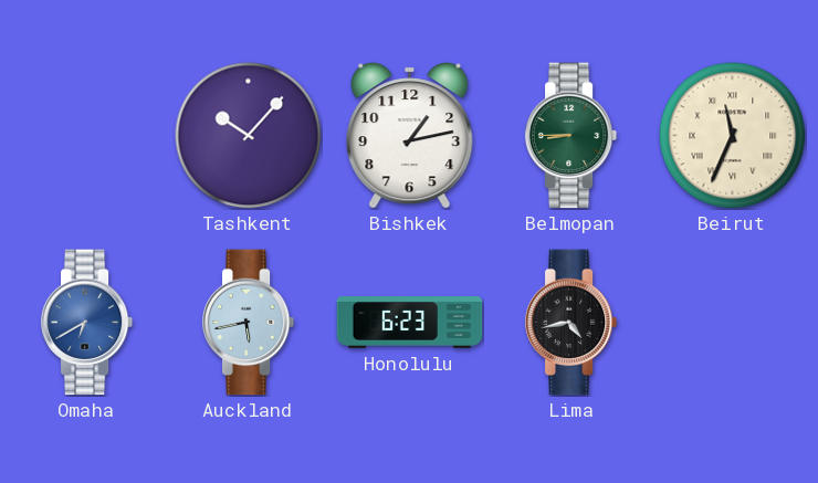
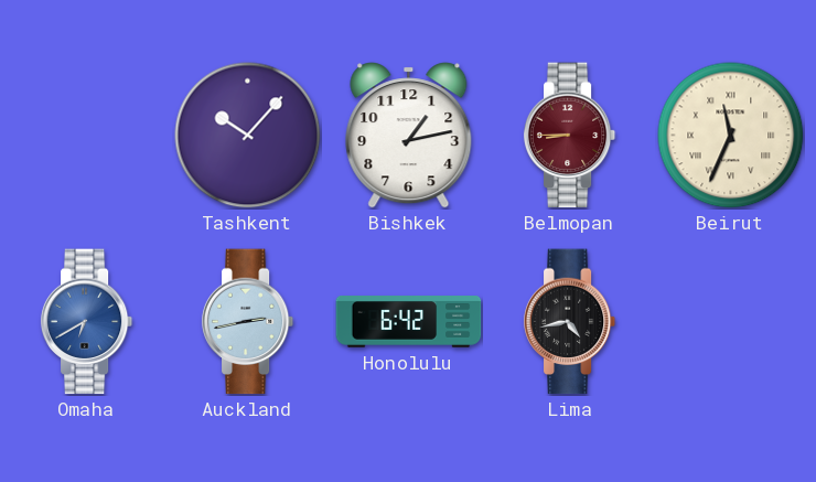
Belmopan dial: green -> burgundy (570, 136)
Auckland: 5:43 -> 2:43 (248, 322)
Honolulu: 6:23 -> 6:42 (409, 322)
